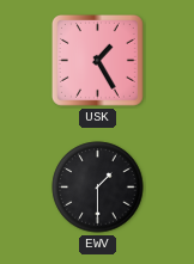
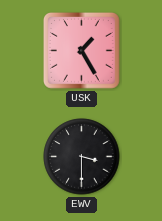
EWV: 1:30 -> 3:30 (82, 157)
